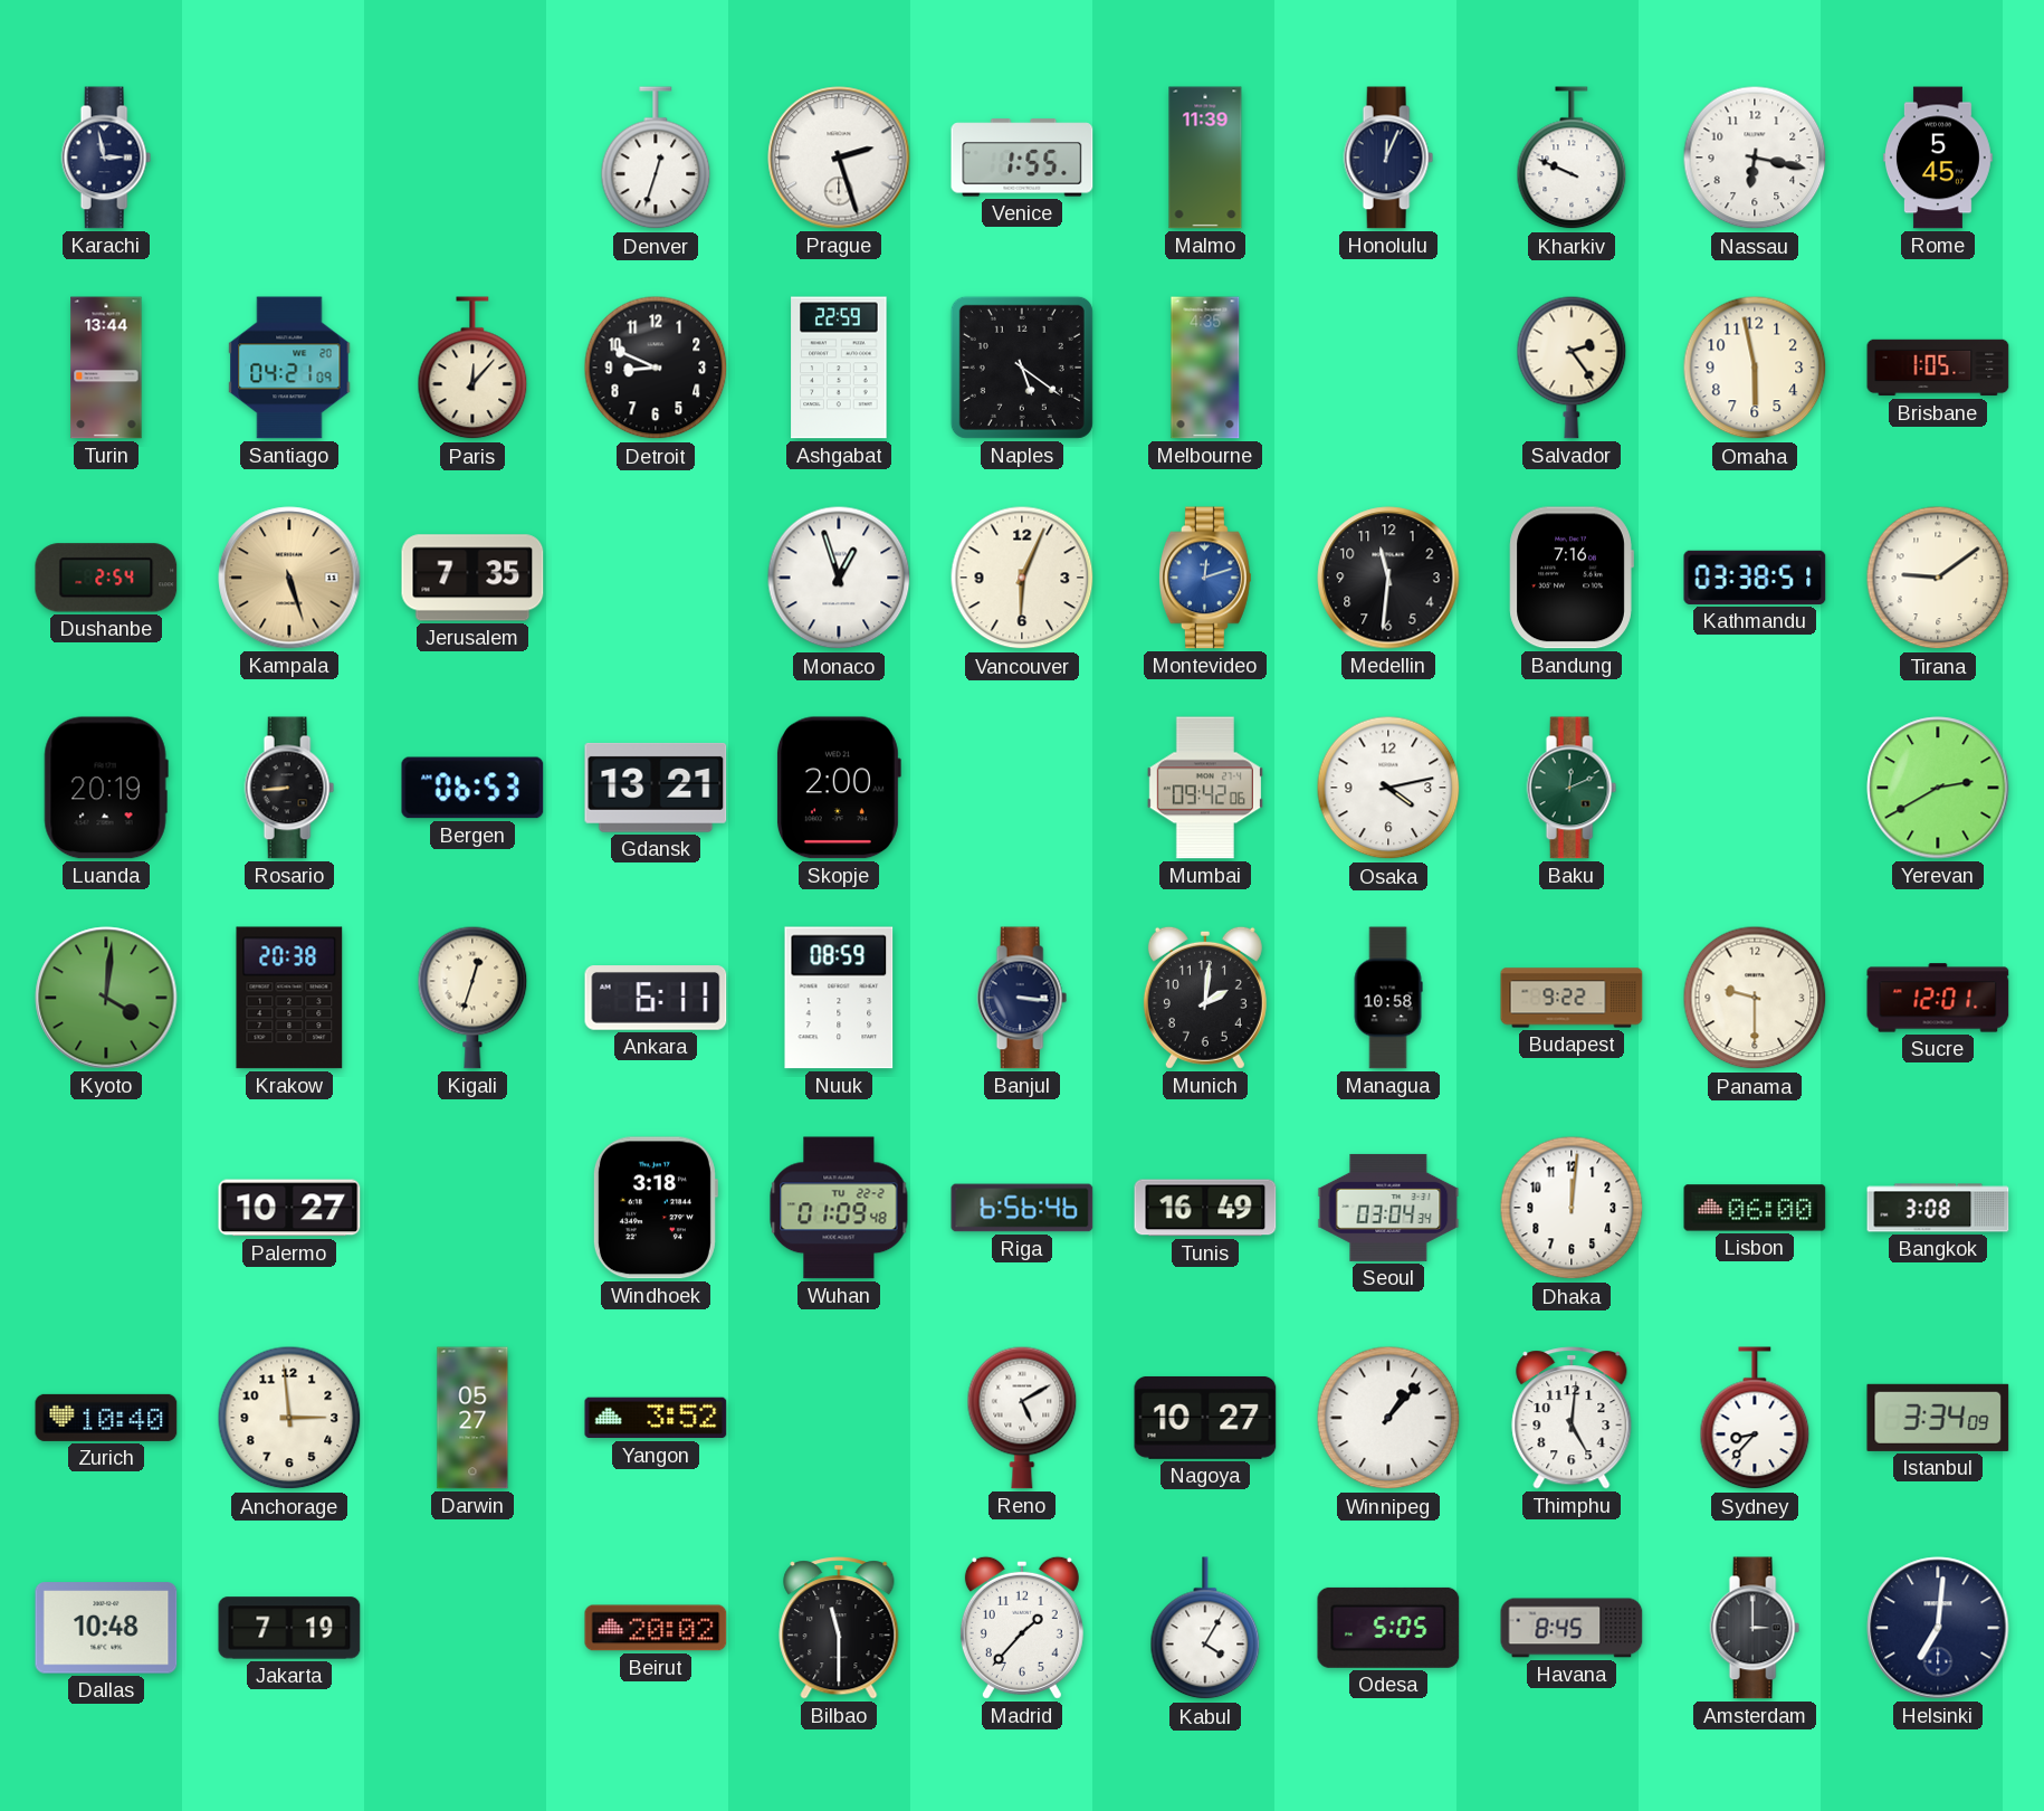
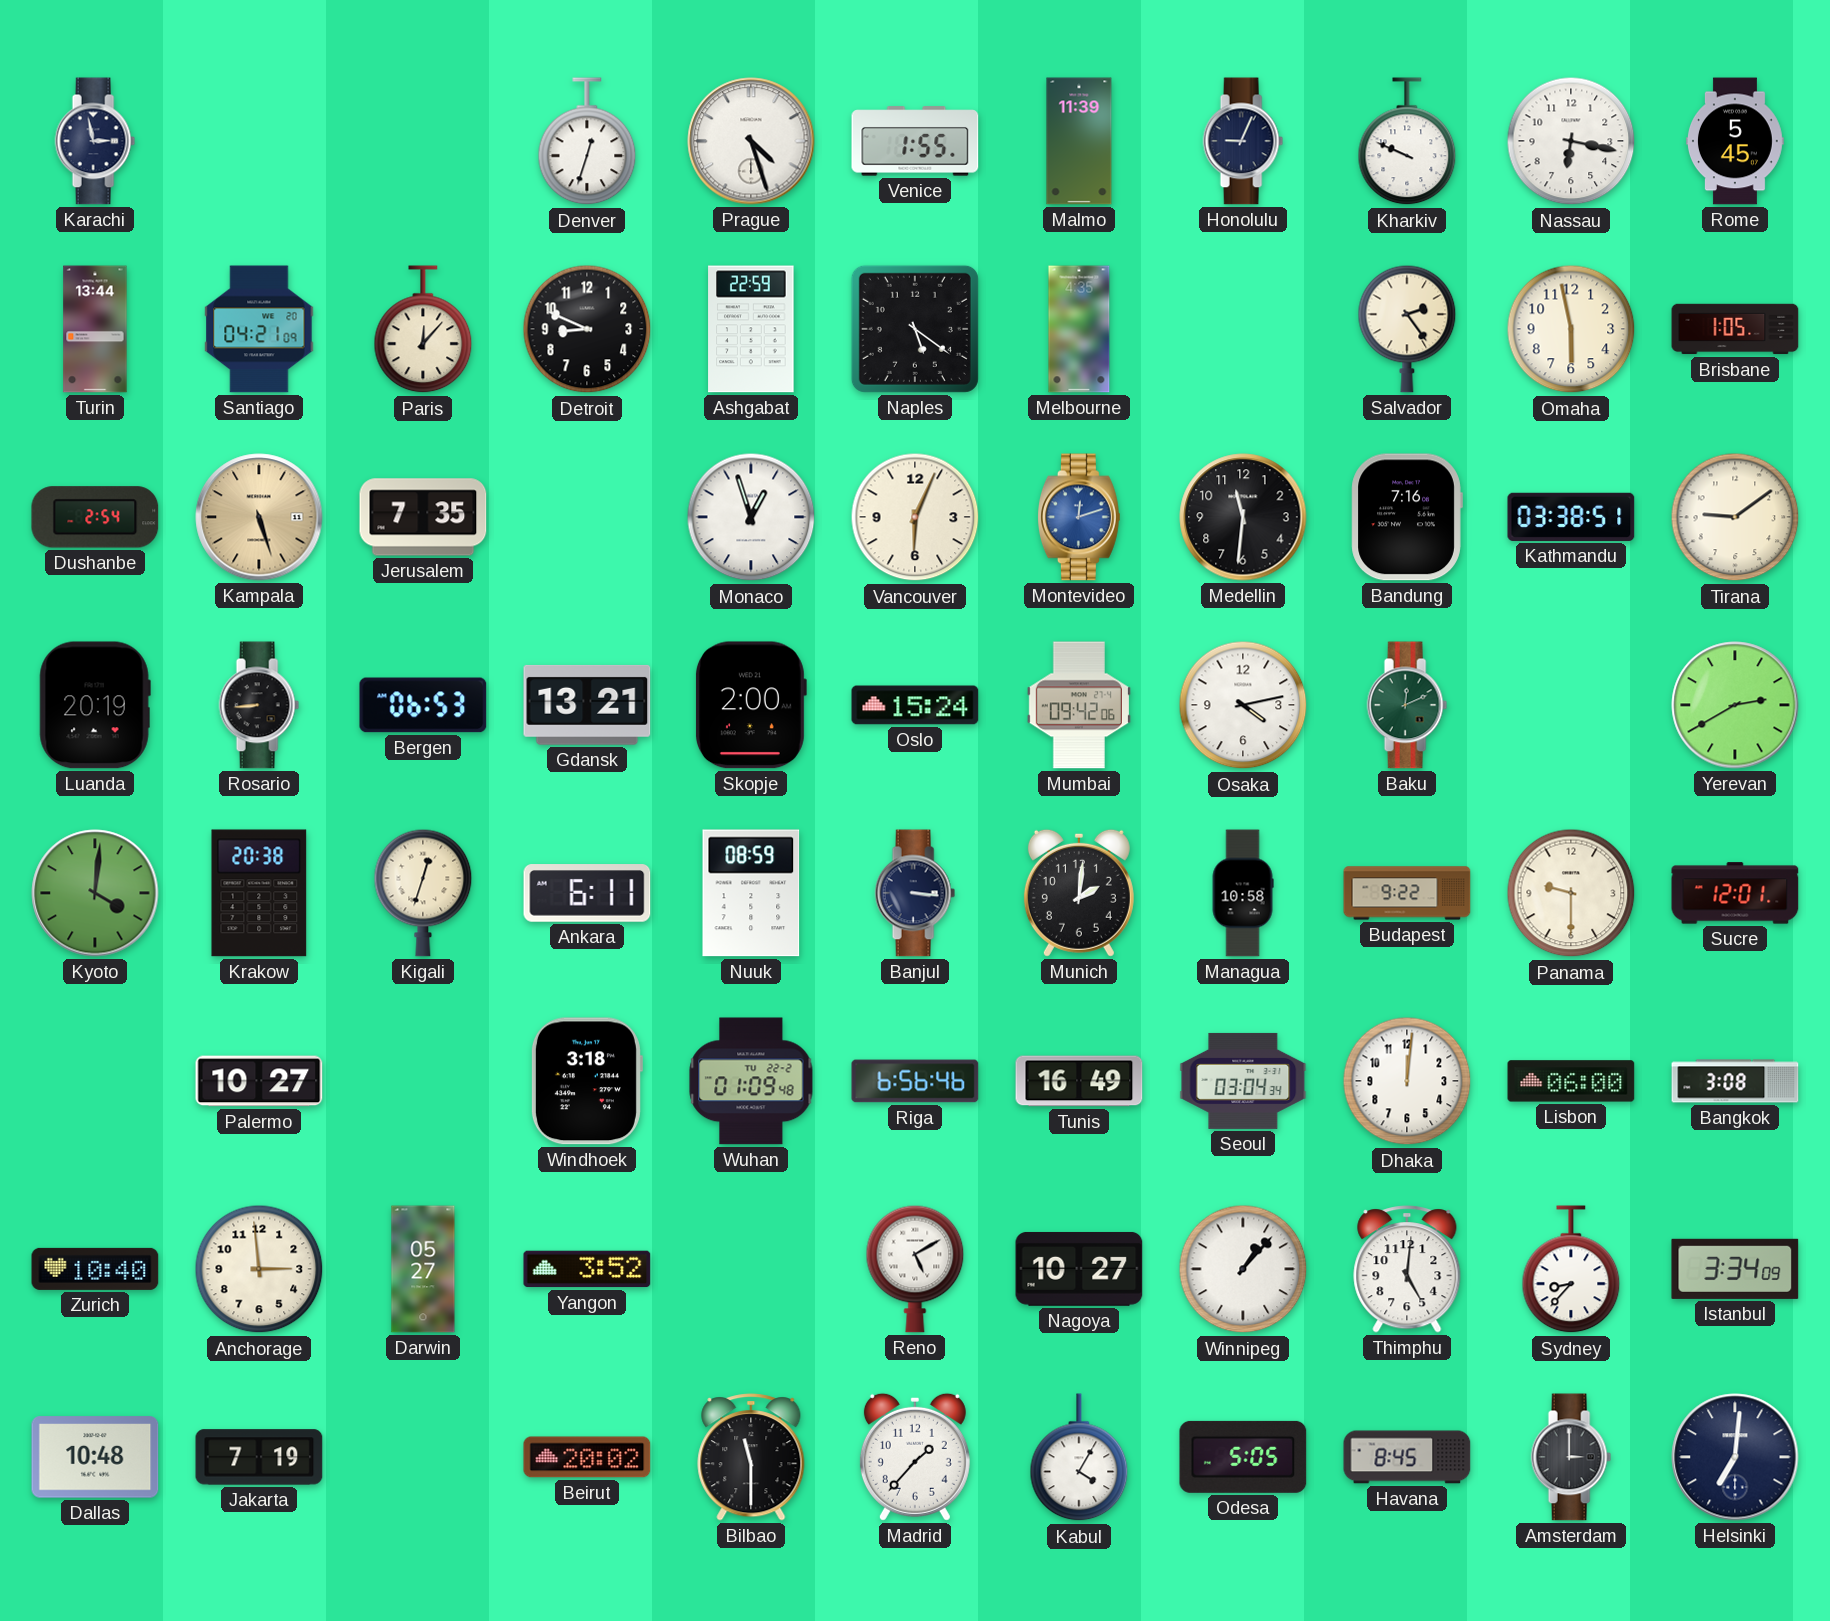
Prague: 2:27 -> 4:27 (751, 141)
Honolulu: 12:04 -> 9:04 (1243, 141)
Oslo: none -> 15:24 (915, 705)
